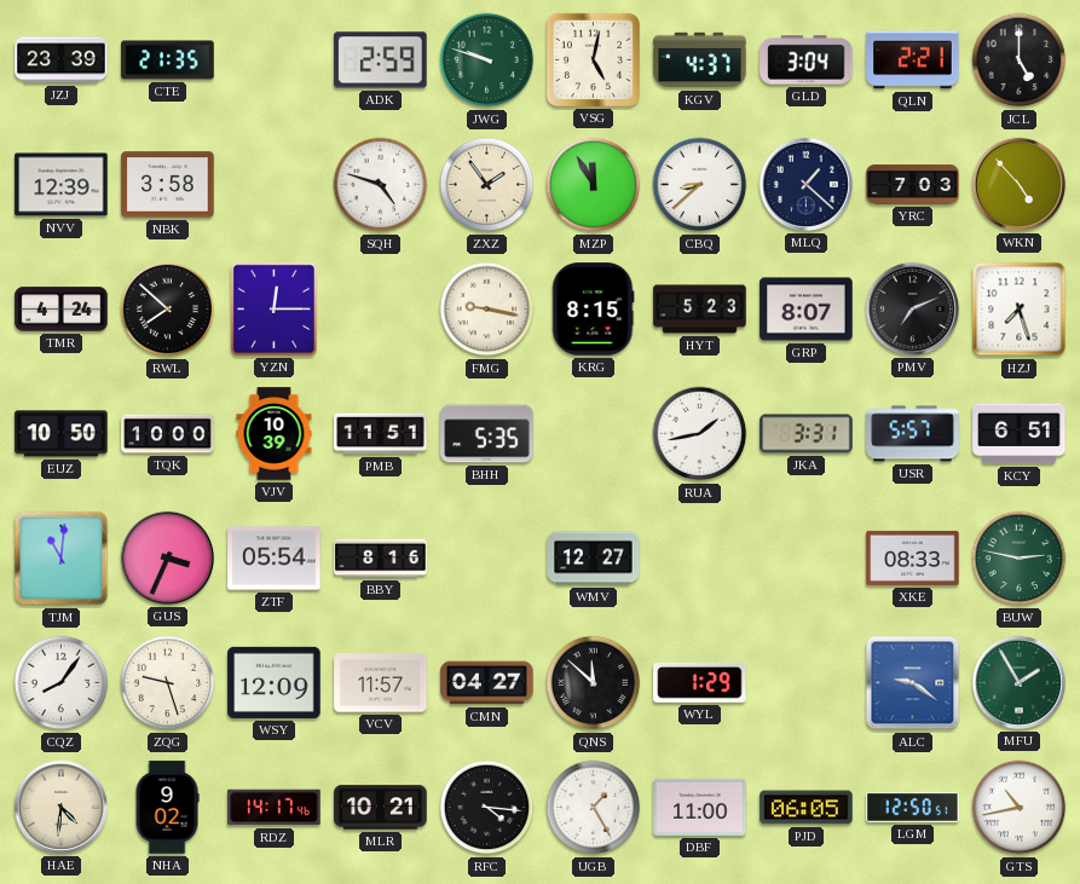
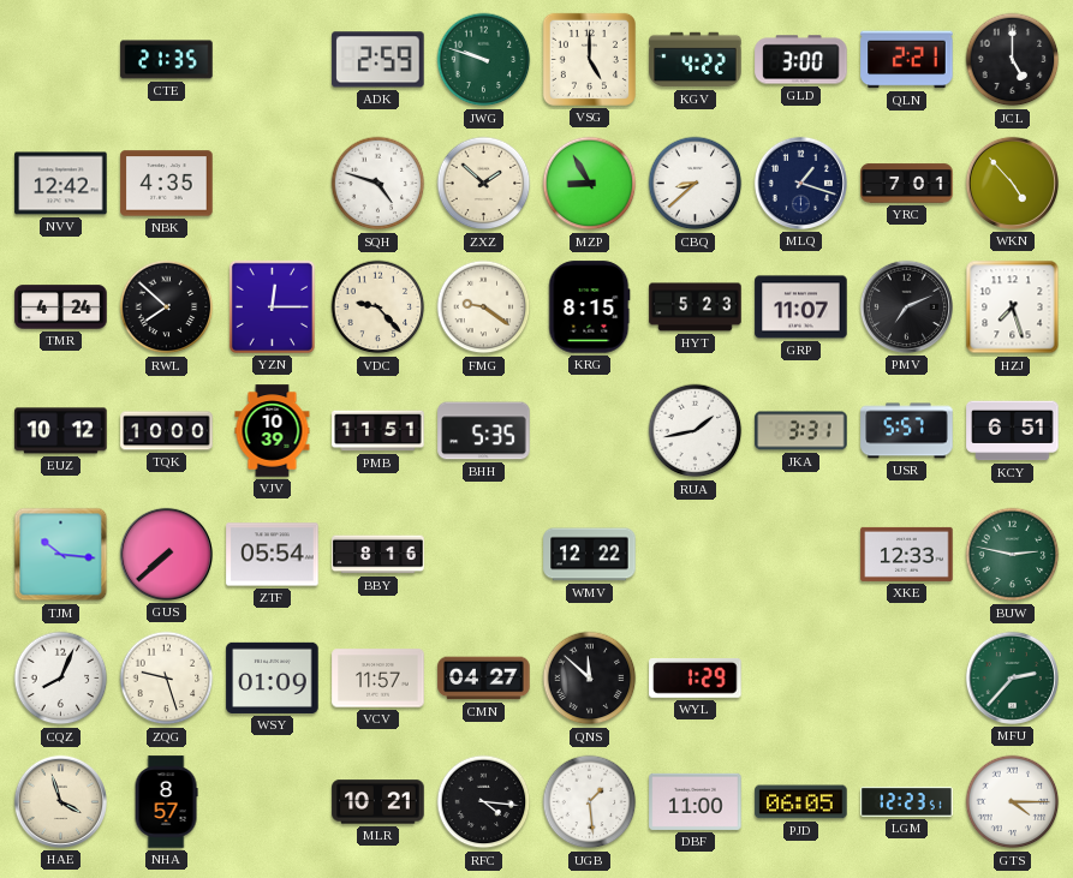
JZJ: 23:39 -> none (62, 60)
VSG: 5:02 -> 5:00 (589, 59)
KGV: 4:37 -> 4:22 (696, 60)
GLD: 3:04 -> 3:00 (801, 60)
NVV: 12:39 -> 12:42 (61, 184)
NBK: 3:58 -> 4:35 (167, 184)
ZXZ: 1:54 -> 1:52 (484, 184)
MZP: 11:55 -> 8:55 (590, 184)
MLQ: 1:22 -> 1:18 (800, 183)
YRC: 7:03 -> 7:01 (907, 184)
VDC: none -> 9:23 (378, 307)
FMG: 9:17 -> 9:21 (484, 307)
GRP: 8:07 -> 11:07 (801, 307)
EUZ: 10:50 -> 10:12 (61, 431)
TJM: 11:01 -> 10:16 (61, 555)
GUS: 3:34 -> 7:38 (166, 554)
WMV: 12:27 -> 12:22 (590, 555)
XKE: 08:33 -> 12:33 (907, 554)
CQZ: 8:06 -> 8:04 (61, 679)
WSY: 12:09 -> 01:09 (273, 677)
ALC: 9:21 -> none (913, 683)
MFU: 1:55 -> 2:37 (1012, 677)
HAE: 4:31 -> 3:57 (60, 801)
NHA: 9:02 -> 8:57 (166, 802)
RDZ: 14:17 -> none (275, 808)
UGB: 1:25 -> 1:29 (590, 802)
LGM: 12:50 -> 12:23 (907, 802)
GTS: 10:43 -> 4:15 (1013, 802)
